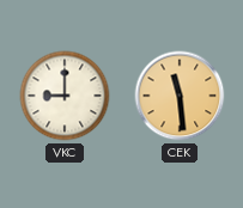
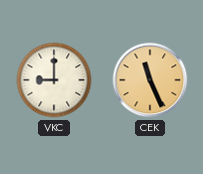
CEK: 11:29 -> 11:26 (150, 80)
